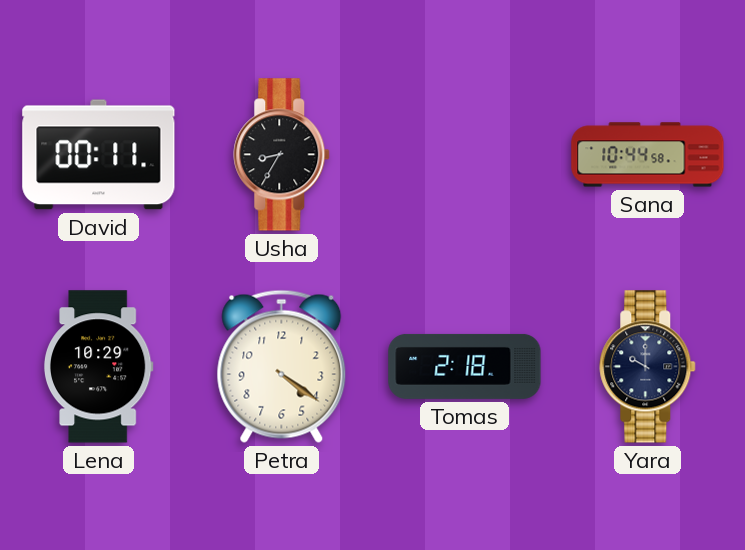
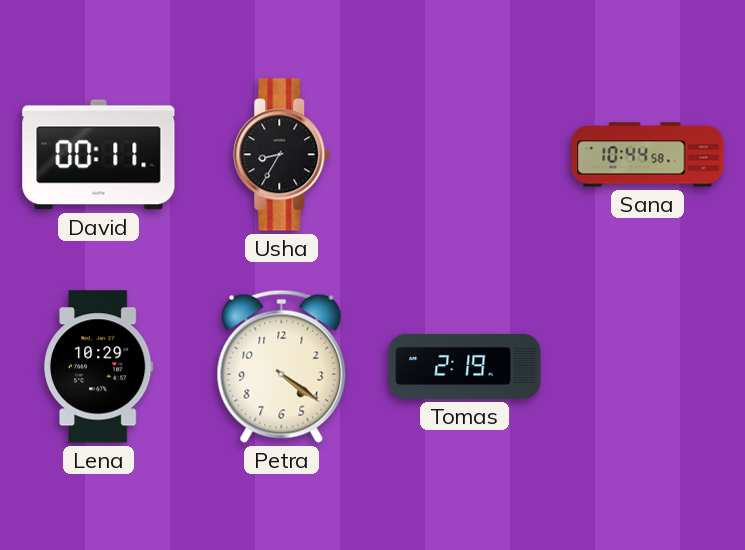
Tomas: 2:18 -> 2:19 (465, 366)
Yara: 10:00 -> none (648, 367)
